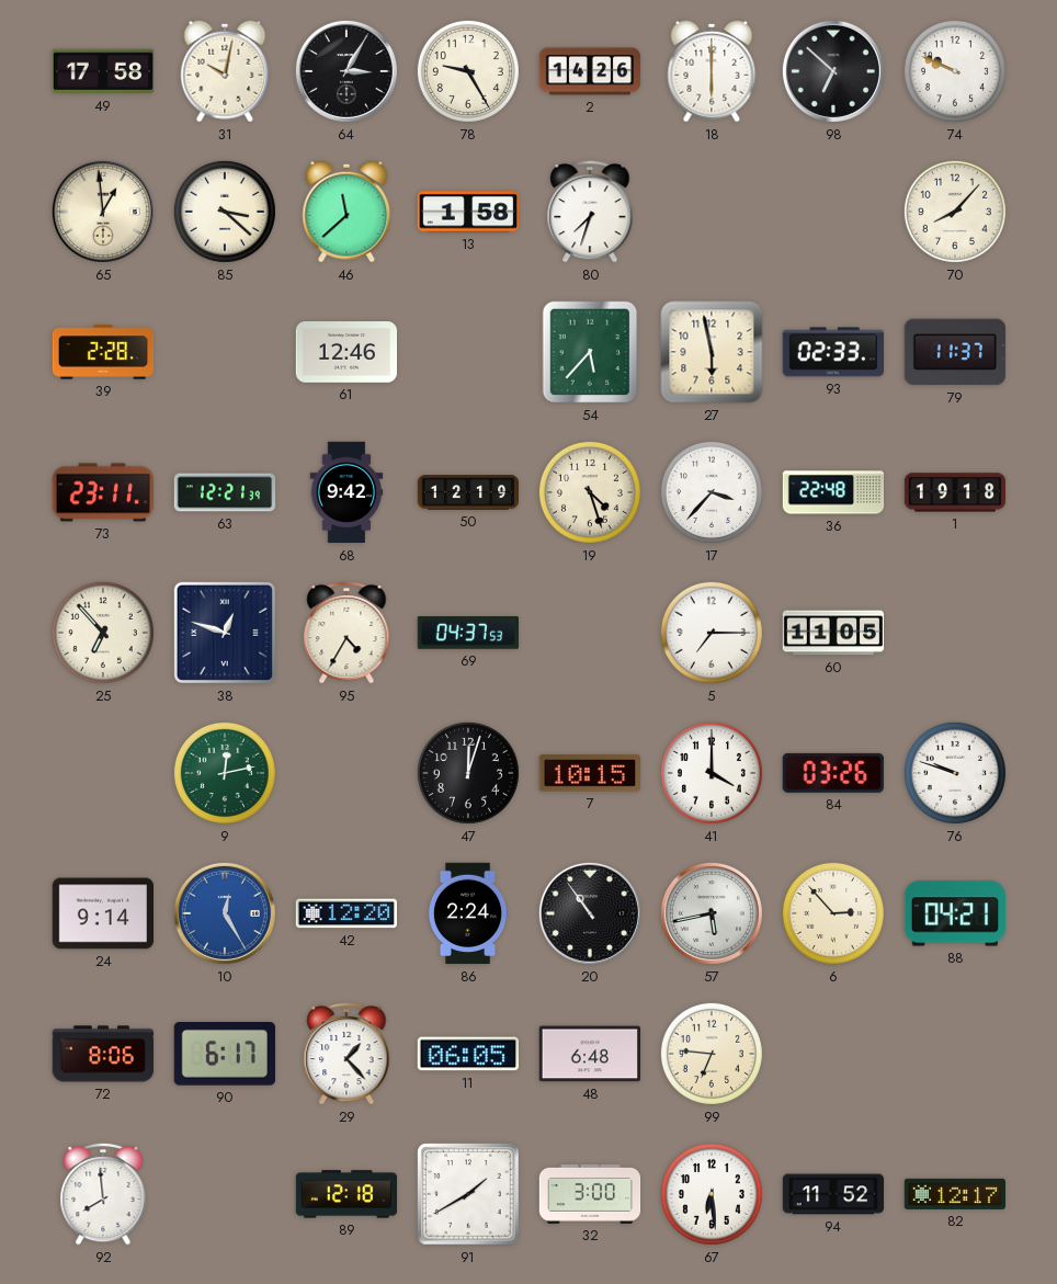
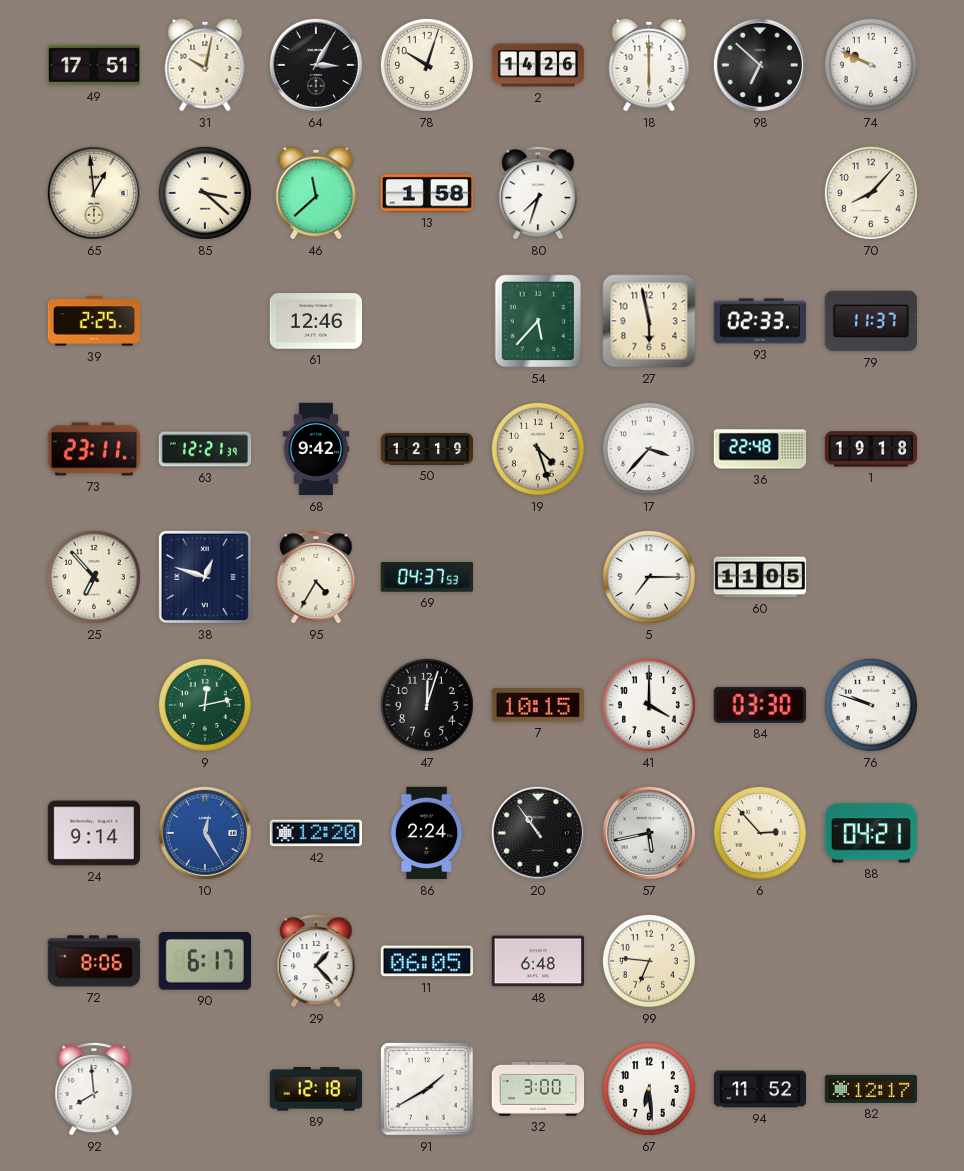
49: 17:58 -> 17:51 (93, 65)
78: 9:25 -> 10:03 (427, 65)
39: 2:28 -> 2:25 (94, 321)
84: 03:26 -> 03:30 (760, 705)
